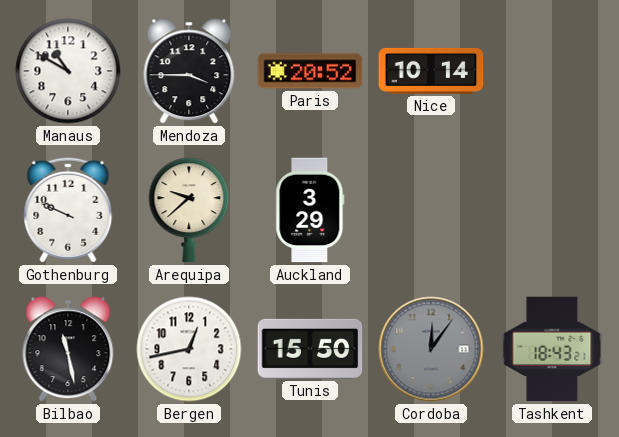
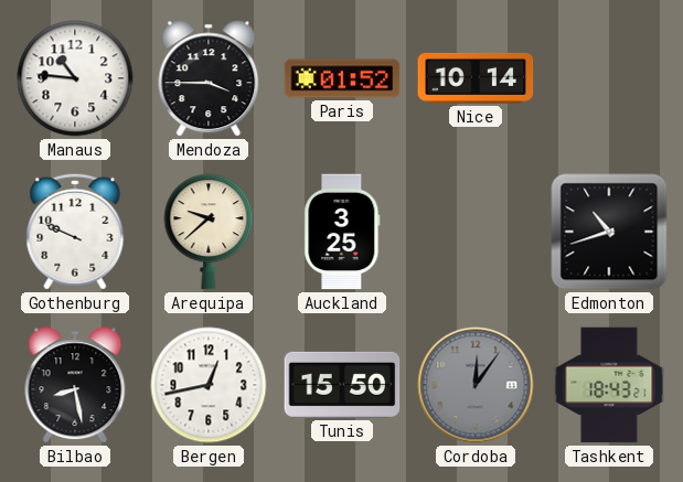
Manaus: 10:50 -> 10:46 (75, 78)
Paris: 20:52 -> 01:52 (342, 78)
Auckland: 3:29 -> 3:25 (342, 232)
Edmonton: none -> 10:42 (609, 232)
Bilbao: 11:28 -> 8:28 (75, 385)
